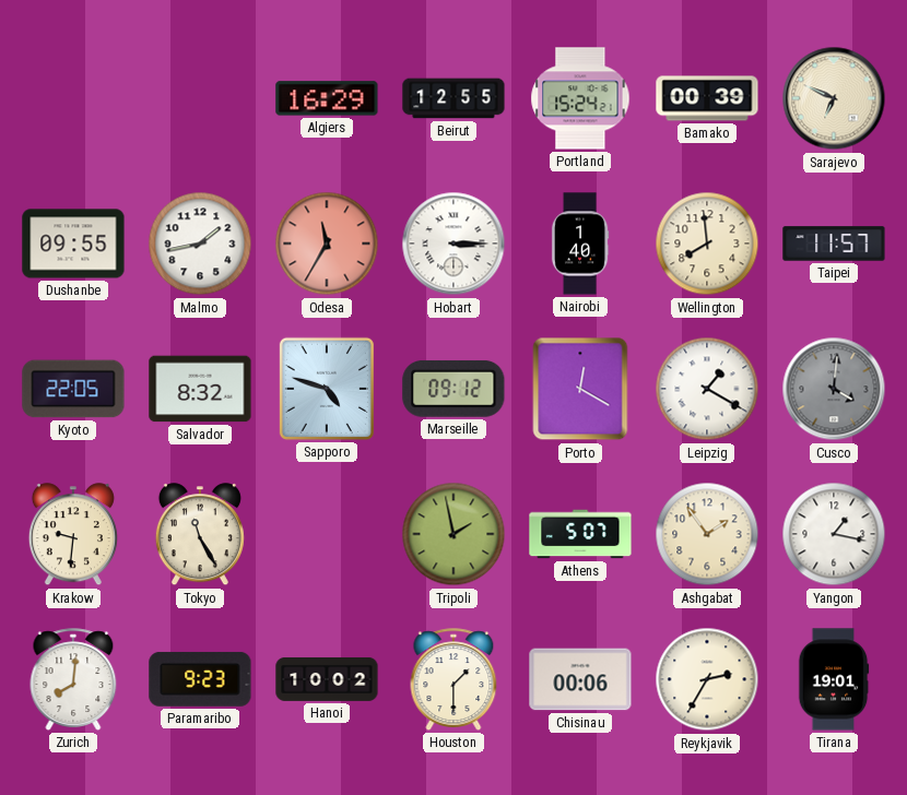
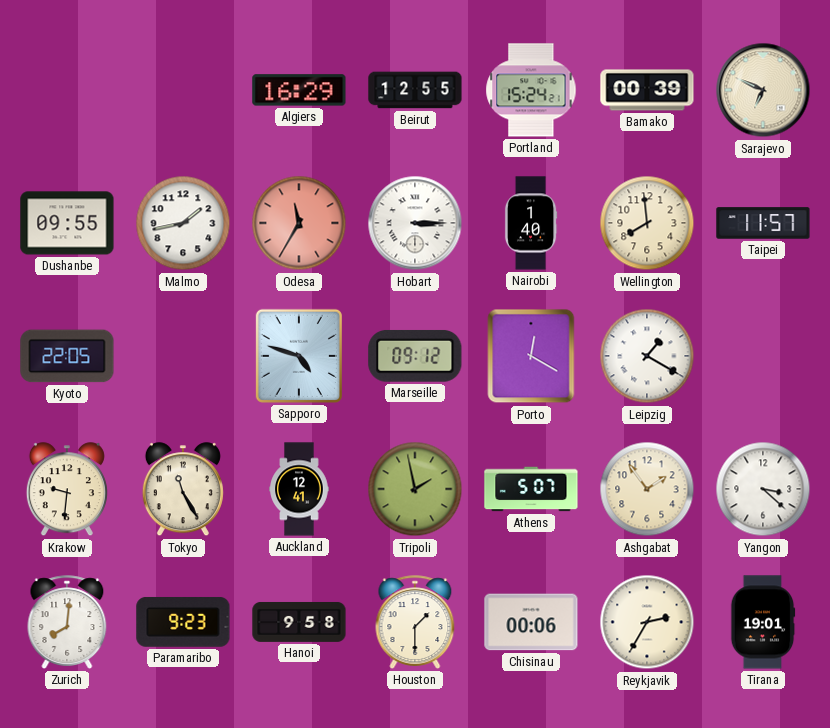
Salvador: 8:32 -> none (200, 389)
Cusco: 4:01 -> none (834, 389)
Auckland: none -> 12:41 (299, 489)
Yangon: 1:17 -> 3:22 (763, 489)
Hanoi: 10:02 -> 9:58 (299, 622)
